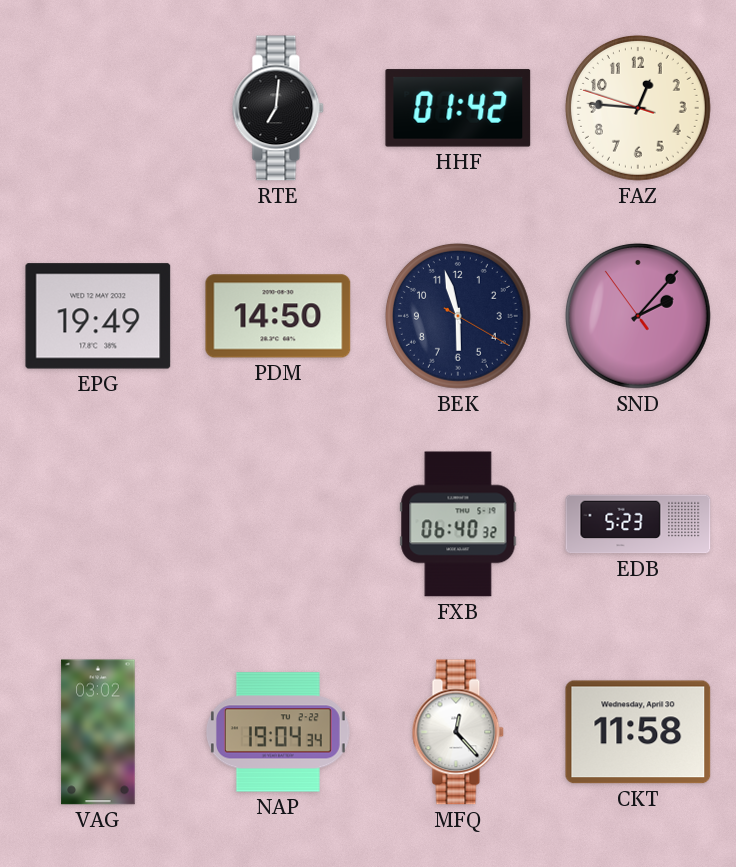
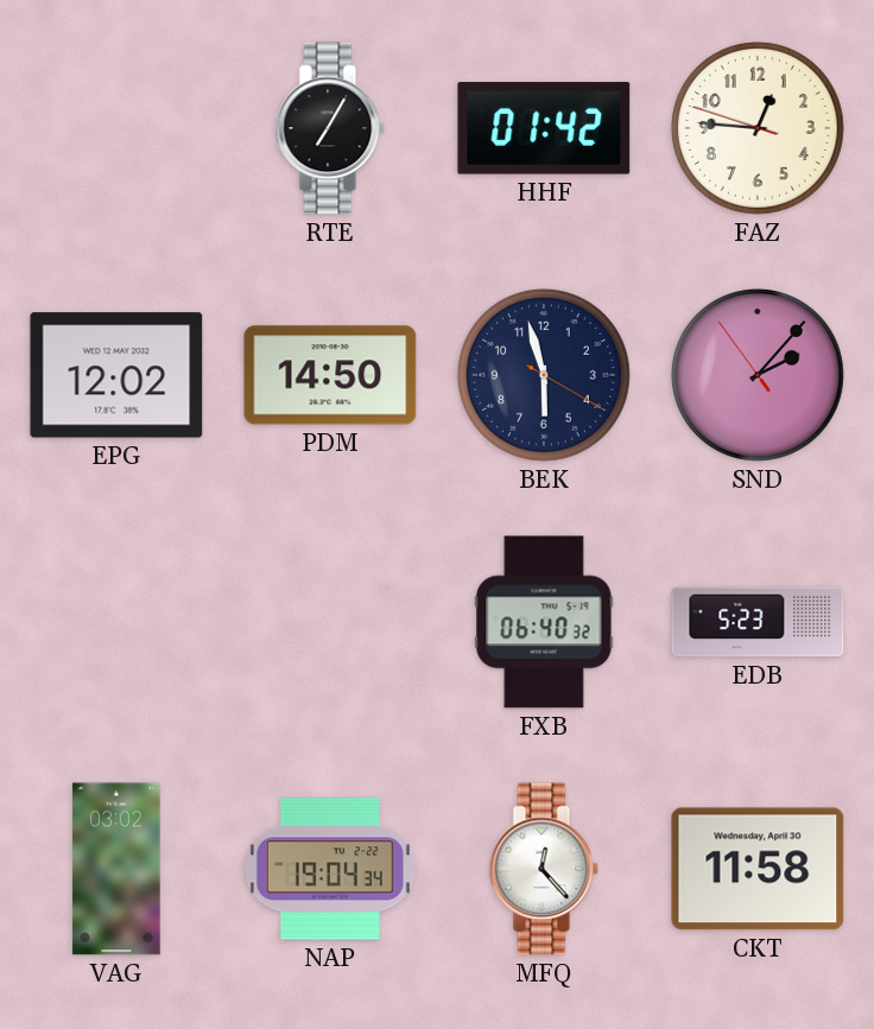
RTE: 7:01 -> 7:05 (330, 128)
EPG: 19:49 -> 12:02 (116, 375)
